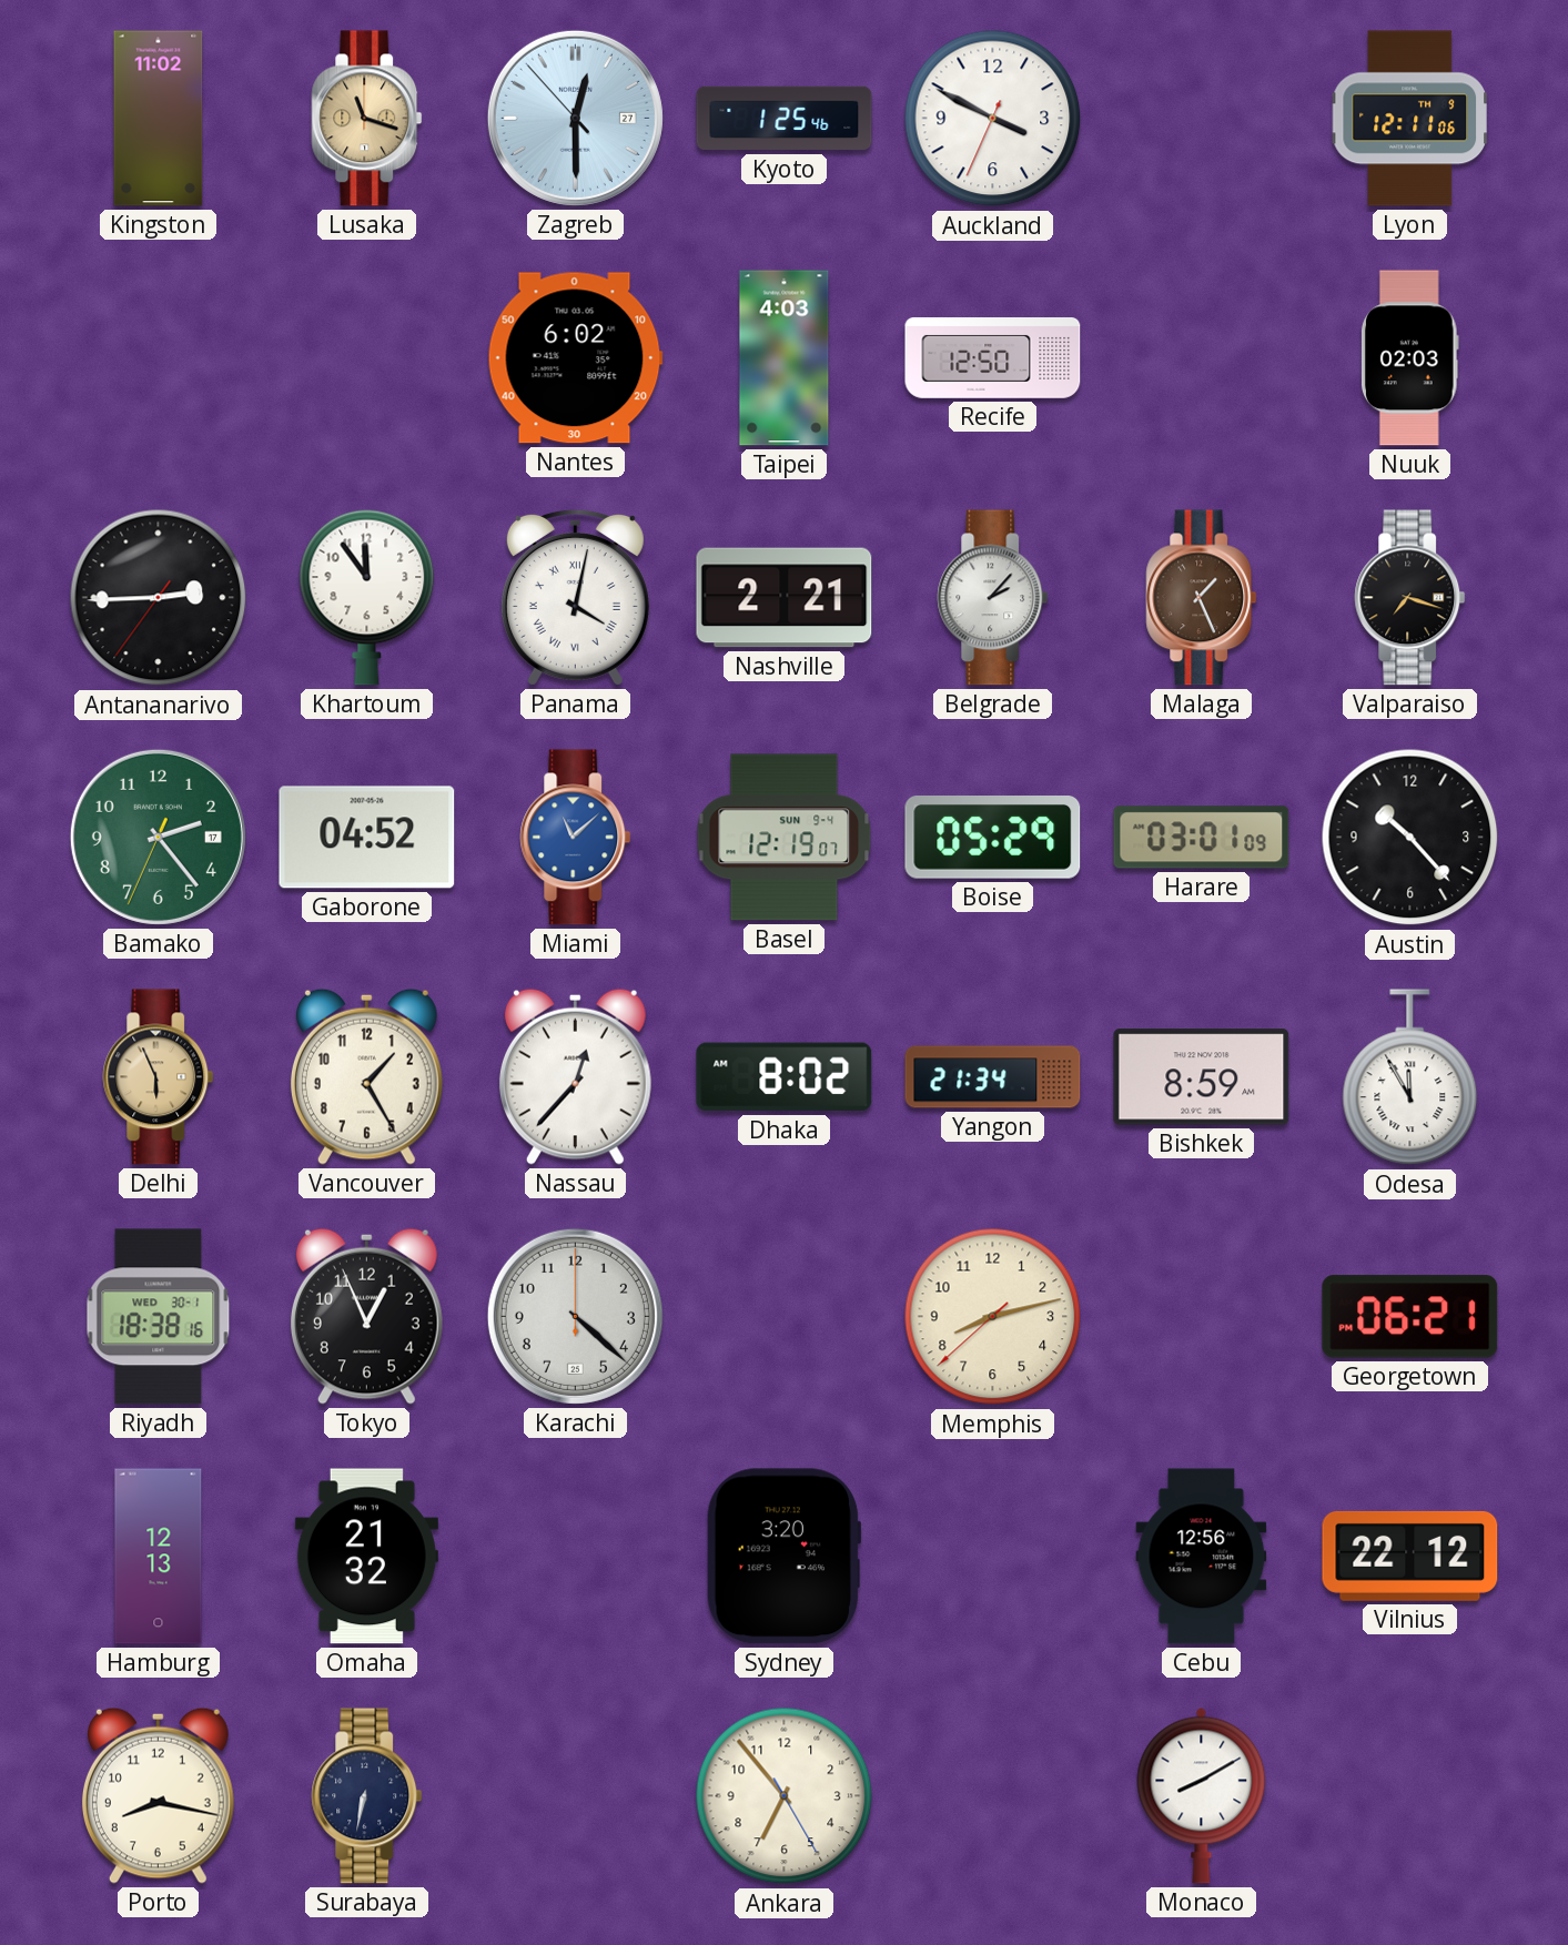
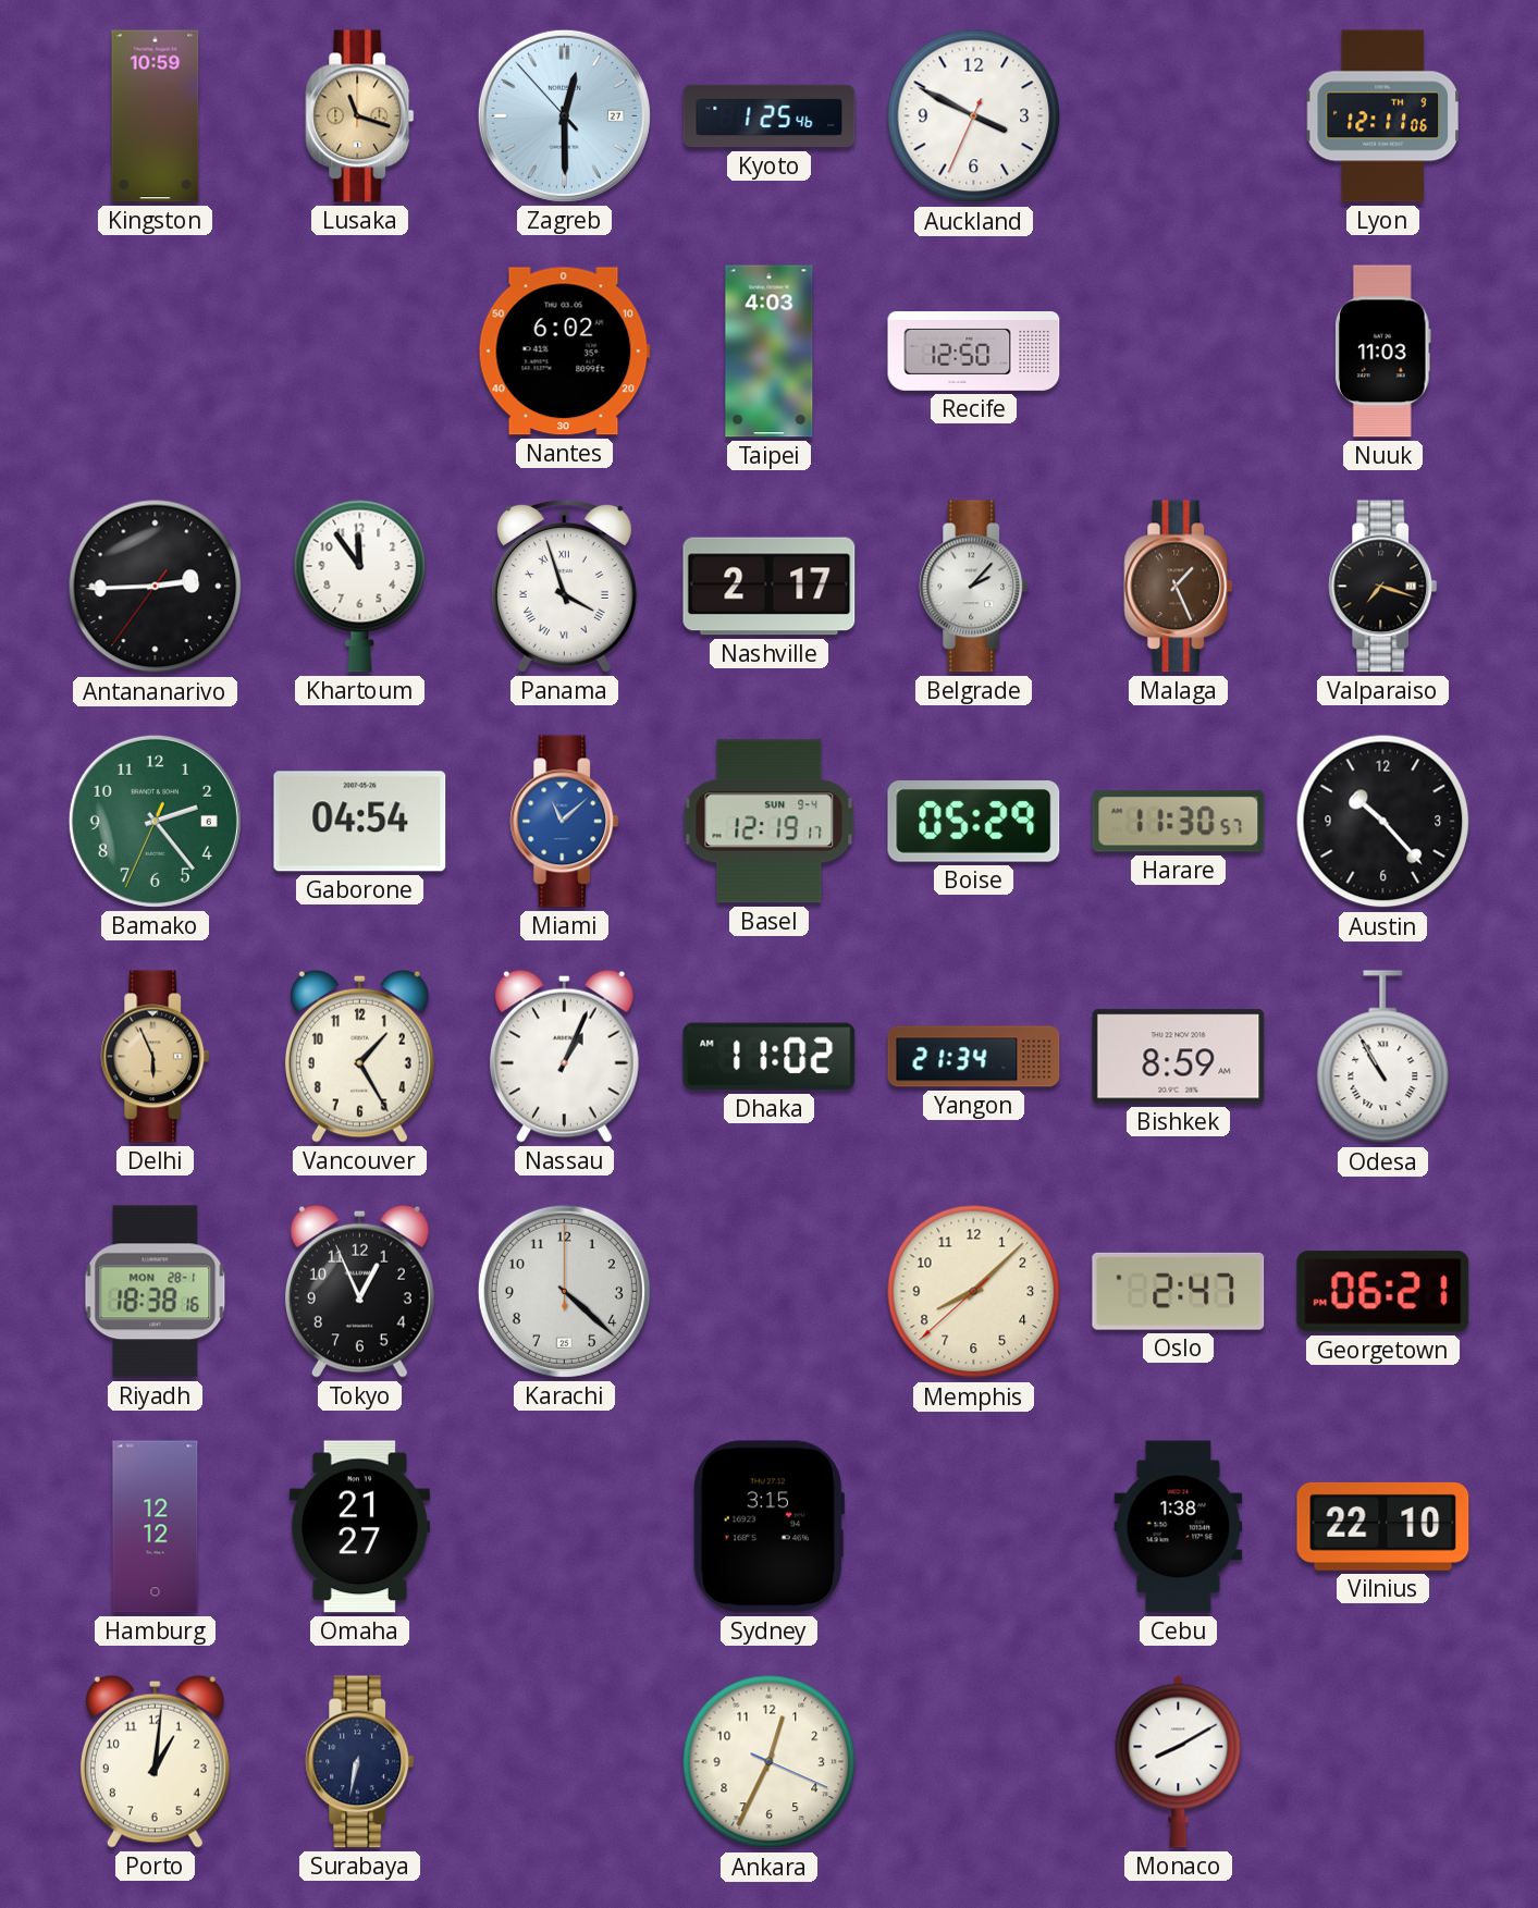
Kingston: 11:02 -> 10:59 (156, 116)
Nuuk: 02:03 -> 11:03 (1382, 352)
Panama: 4:02 -> 3:57 (564, 586)
Nashville: 2:21 -> 2:17 (770, 587)
Bamako date: 17 -> 6 (155, 821)
Gaborone: 04:52 -> 04:54 (360, 822)
Basel: 12:19:07 -> 12:19:17 (770, 822)
Harare: 03:01 -> 11:30 (1179, 822)
Nassau: 12:37 -> 1:04 (564, 1056)
Dhaka: 8:02 -> 11:02 (770, 1057)
Odesa: 11:55 -> 10:55 (1383, 1057)
Riyadh date: WED 30-1 -> MON 28-1 (156, 1292)
Memphis: 8:12 -> 8:07 (974, 1292)
Oslo: none -> 2:47 (1179, 1291)
Hamburg: 12:13 -> 12:12 (156, 1527)
Omaha: 21:32 -> 21:27 (359, 1527)
Sydney: 3:20 -> 3:15 (768, 1527)
Cebu: 12:56 -> 1:38 (1179, 1527)
Vilnius: 22:12 -> 22:10 (1383, 1526)
Porto: 8:17 -> 1:01 (155, 1761)
Ankara: 6:53 -> 12:34 (770, 1762)
